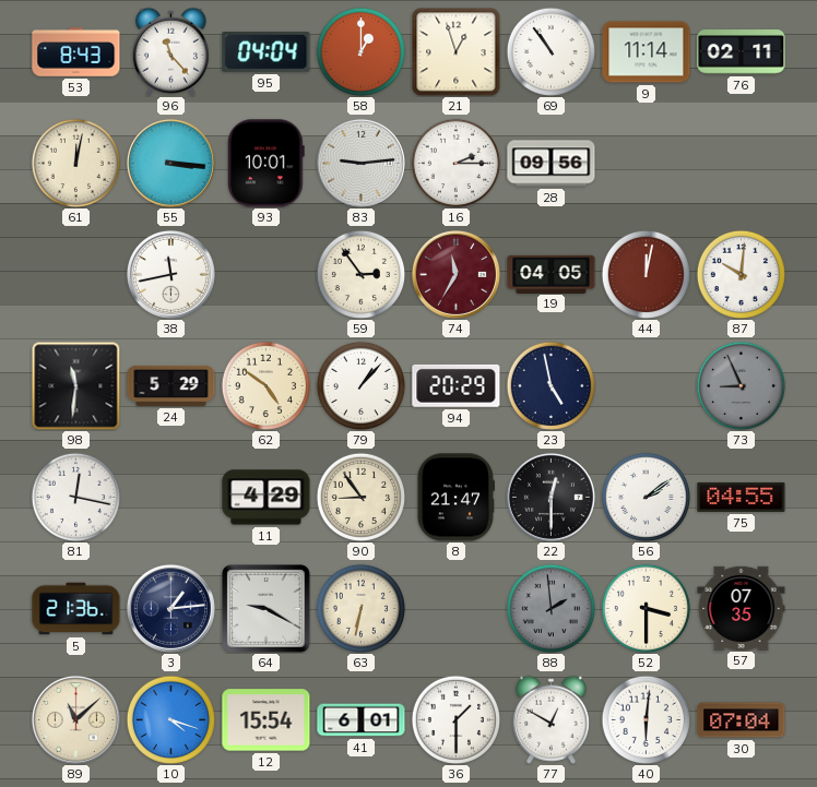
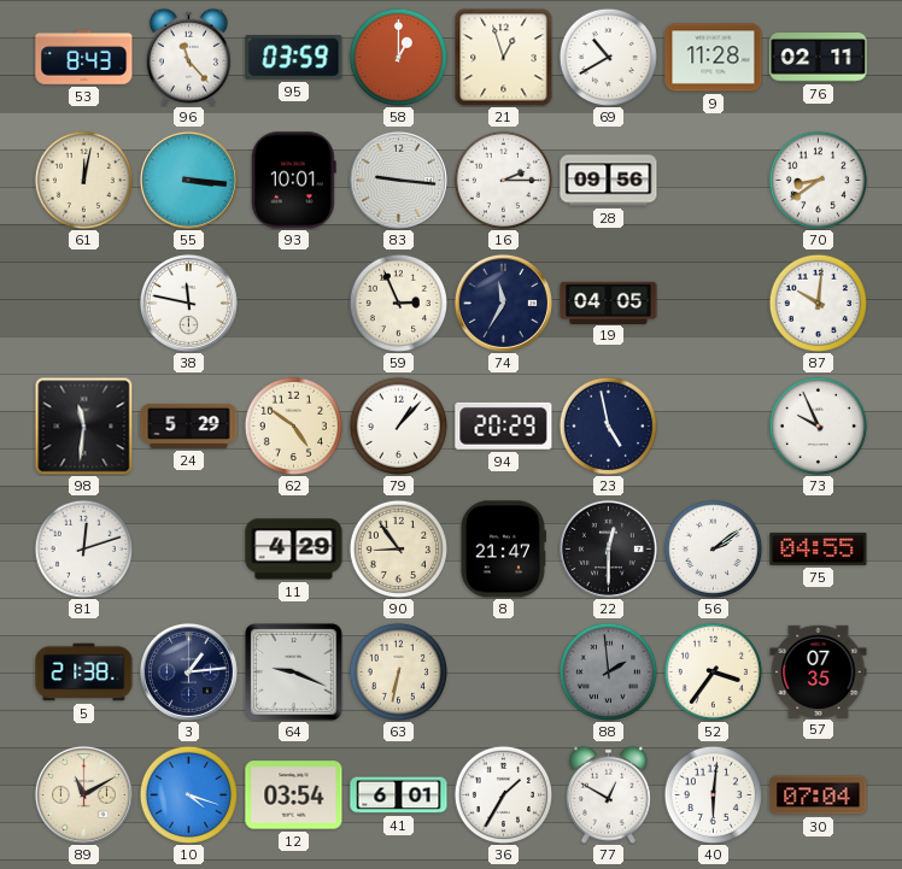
95: 04:04 -> 03:59 (294, 57)
69: 10:54 -> 10:40 (608, 57)
9: 11:14 -> 11:28 (714, 58)
83: 9:14 -> 9:16 (398, 180)
70: none -> 8:39 (818, 180)
38: 11:43 -> 11:47 (188, 303)
59: 2:54 -> 2:56 (398, 303)
74 dial: burgundy -> navy (503, 303)
44: 12:02 -> none (646, 274)
73: 8:56 -> 9:56 (818, 425)
73 dial: grey -> white (818, 425)
81: 12:17 -> 12:12 (83, 548)
5: 21:36 -> 21:38 (84, 673)
64: 9:20 -> 9:19 (294, 673)
52: 3:30 -> 3:36 (713, 671)
89: 11:08 -> 11:10 (83, 794)
12: 15:54 -> 03:54 (294, 795)
36: 1:30 -> 1:35 (503, 794)
